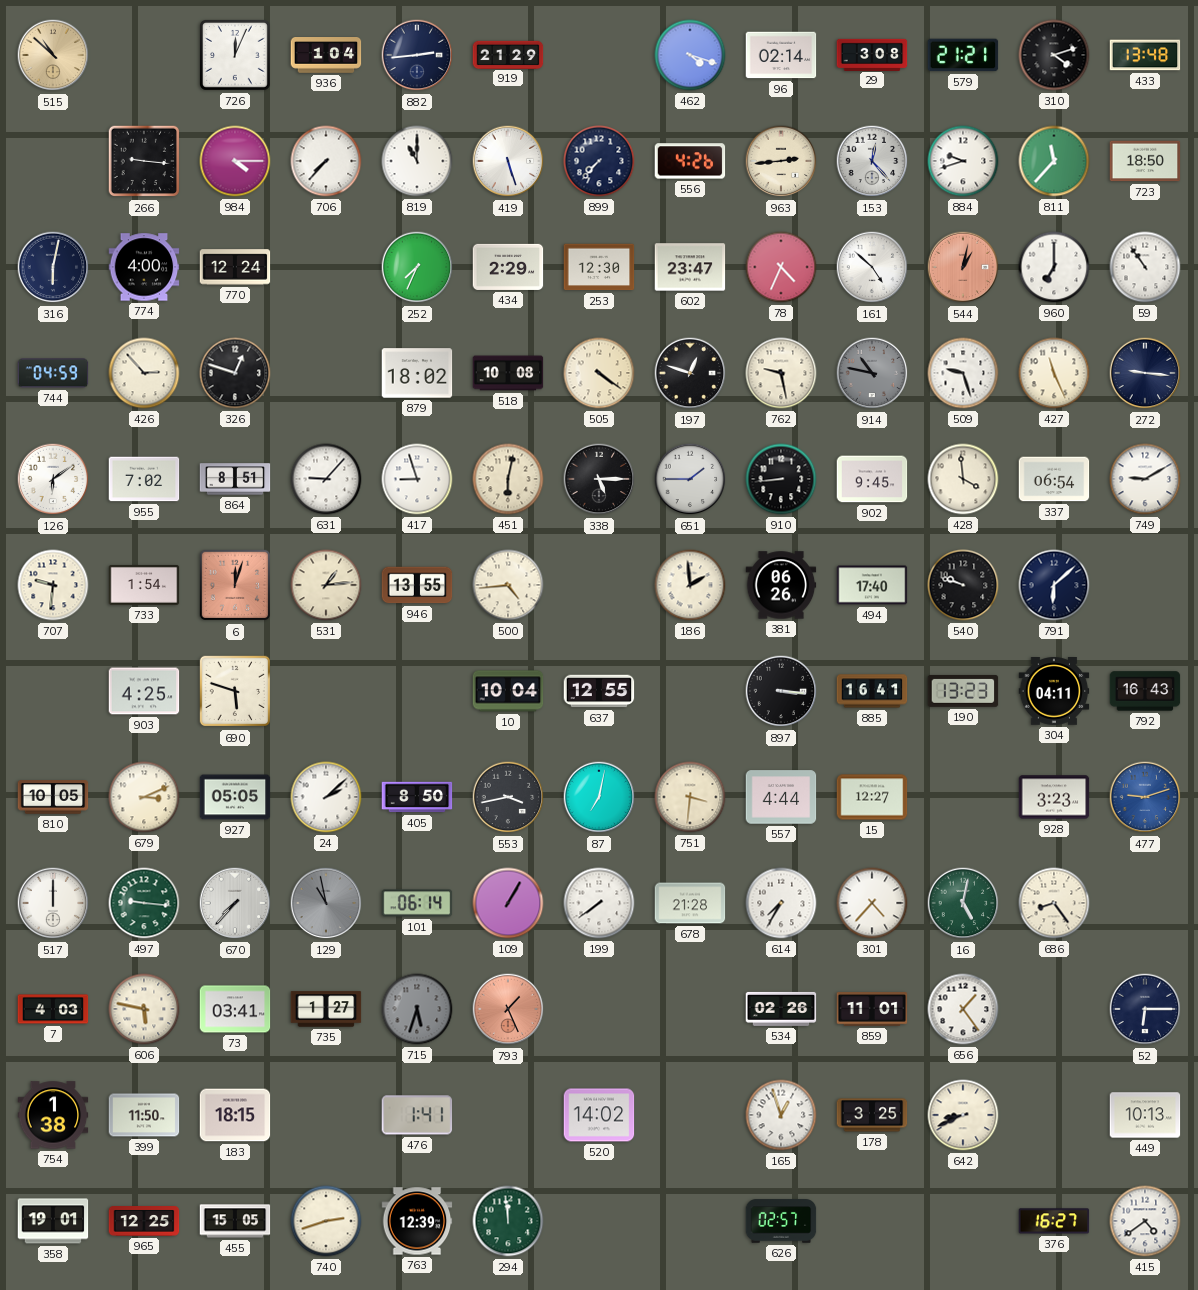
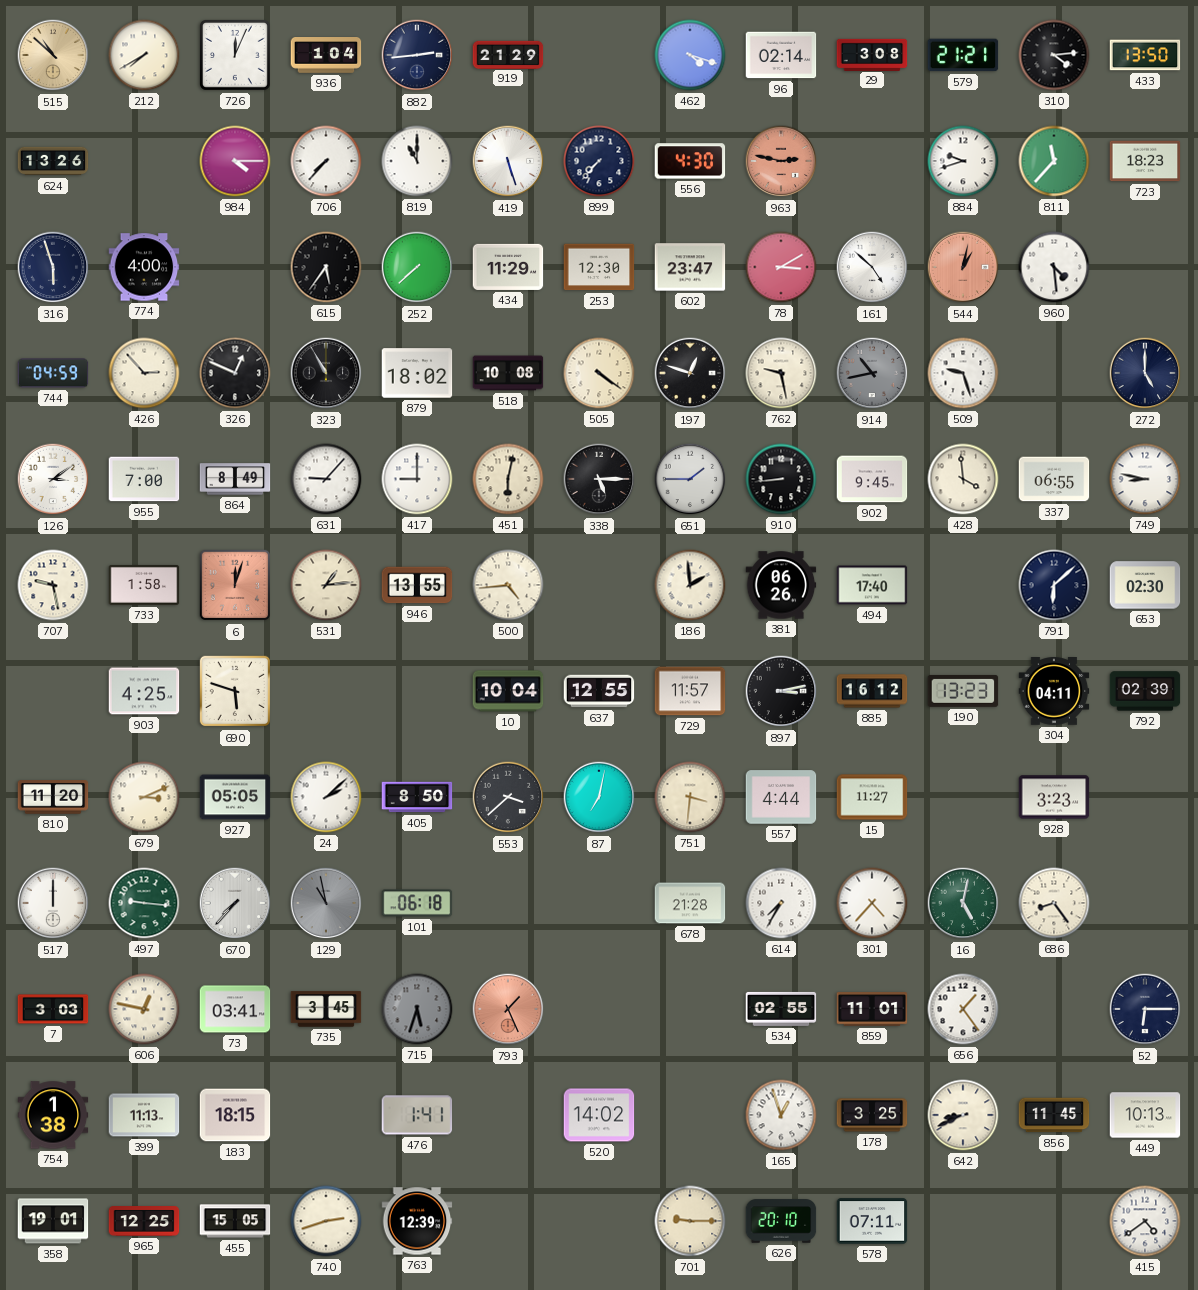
212: none -> 7:40 (144, 55)
310: 4:12 -> 4:14 (1054, 55)
433: 13:48 -> 13:50 (1145, 55)
624: none -> 13:26 (53, 161)
266: 9:16 -> none (144, 161)
556: 4:26 -> 4:30 (690, 161)
963: 2:44 -> 2:47 (781, 161)
963 dial: cream -> salmon (781, 161)
153: 12:23 -> none (872, 161)
723: 18:50 -> 18:23 (1145, 161)
316: 6:02 -> 5:57 (53, 267)
770: 12:24 -> none (235, 267)
615: none -> 5:36 (326, 267)
252: 7:34 -> 7:38 (417, 267)
434: 2:29 -> 11:29 (508, 267)
78: 4:34 -> 3:10 (781, 267)
960: 7:00 -> 4:29 (1054, 267)
59: 10:54 -> none (1145, 267)
326: 12:48 -> 12:49 (235, 373)
323: none -> 10:55 (326, 373)
914: 10:47 -> 10:43 (872, 373)
427: 11:26 -> none (1054, 373)
272: 9:16 -> 5:00 (1145, 373)
126: 6:09 -> 3:09 (53, 479)
955: 7:02 -> 7:00 (144, 479)
864: 8:51 -> 8:49 (235, 479)
417: 8:57 -> 9:00 (417, 479)
337: 06:54 -> 06:55 (1054, 479)
749: 9:10 -> 8:47 (1145, 479)
707: 9:31 -> 9:28 (53, 585)
733: 1:54 -> 1:58 (144, 585)
540: 9:48 -> none (963, 585)
653: none -> 02:30 (1145, 585)
729: none -> 11:57 (690, 691)
897: 3:16 -> 3:13 (781, 691)
885: 16:41 -> 16:12 (872, 691)
792: 16:43 -> 02:39 (1145, 691)
810: 10:05 -> 11:20 (53, 797)
553: 3:43 -> 3:38 (508, 797)
15: 12:27 -> 11:27 (872, 797)
477: 9:12 -> none (1145, 797)
101: 06:14 -> 06:18 (417, 903)
109: 1:05 -> none (508, 903)
199: 7:39 -> none (599, 903)
7: 4:03 -> 3:03 (53, 1009)
606: 5:47 -> 12:47 (144, 1009)
735: 1:27 -> 3:45 (326, 1009)
534: 02:26 -> 02:55 (781, 1009)
399: 11:50 -> 11:13 (144, 1115)
856: none -> 11:45 (1054, 1115)
294: 11:59 -> none (508, 1221)
701: none -> 9:15 (690, 1221)
626: 02:57 -> 20:10 (781, 1221)
578: none -> 07:11 (872, 1221)
376: 16:27 -> none (1054, 1221)
